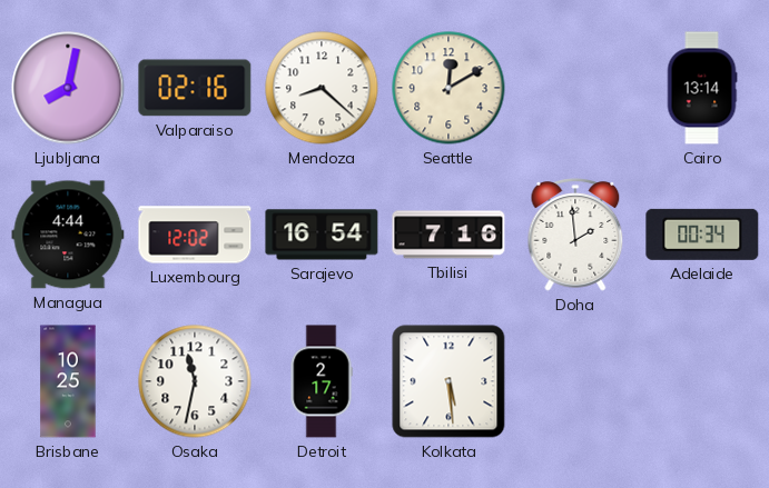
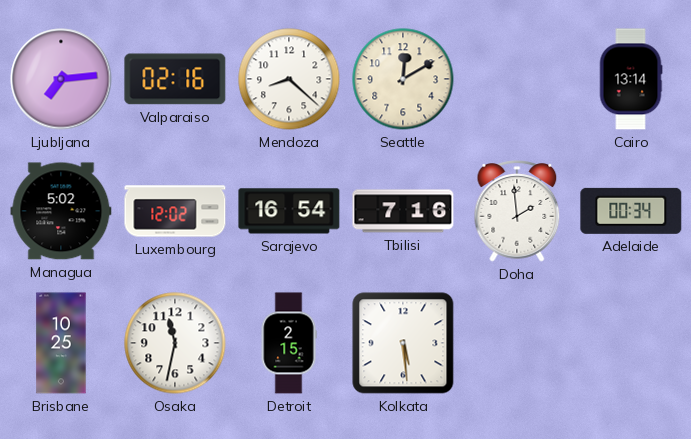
Ljubljana: 8:02 -> 7:14 (61, 79)
Managua: 4:44 -> 5:02 (61, 211)
Detroit: 2:17 -> 2:15 (289, 343)
